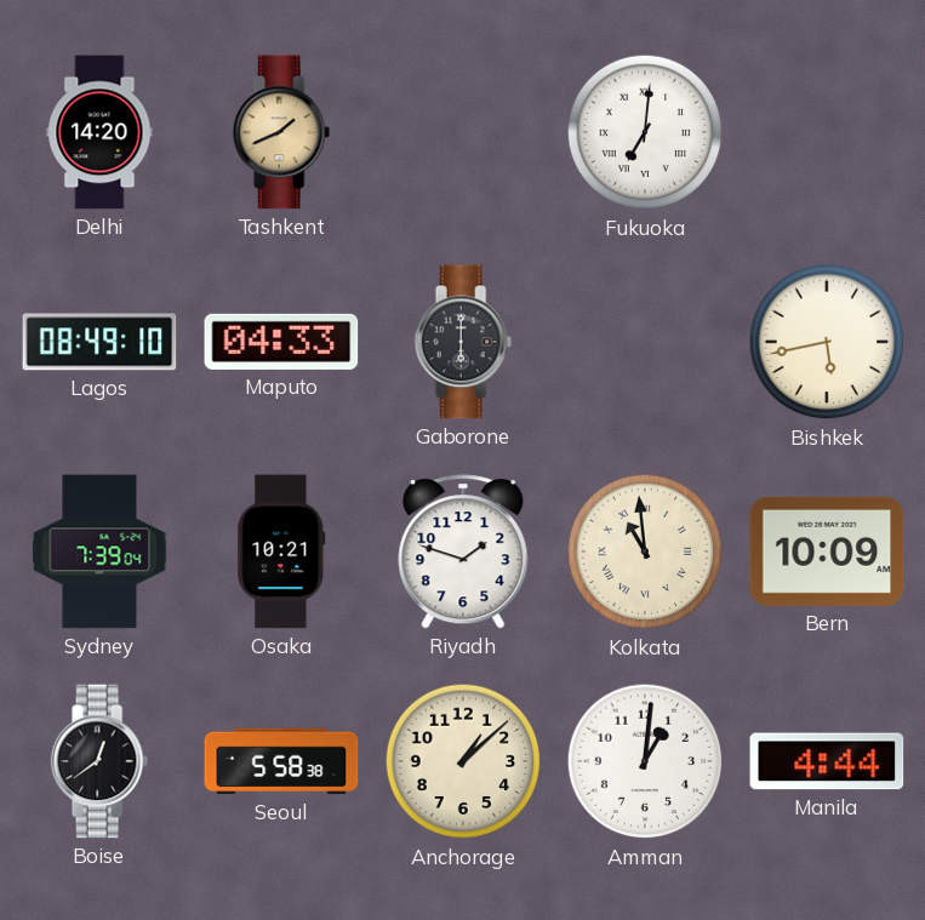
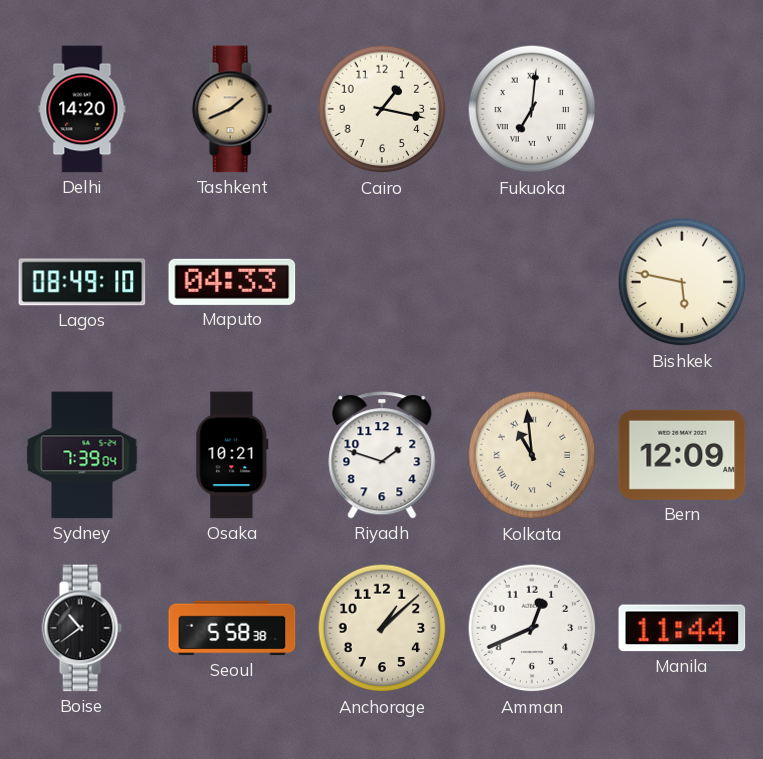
Cairo: none -> 1:17 (382, 109)
Gaborone: 6:00 -> none (463, 342)
Bishkek: 5:43 -> 5:47 (682, 282)
Bern: 10:09 -> 12:09 (682, 455)
Boise: 12:39 -> 10:39 (82, 628)
Amman: 1:01 -> 12:41 (532, 628)
Manila: 4:44 -> 11:44 (682, 628)
